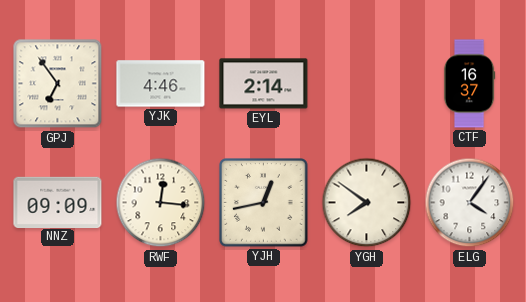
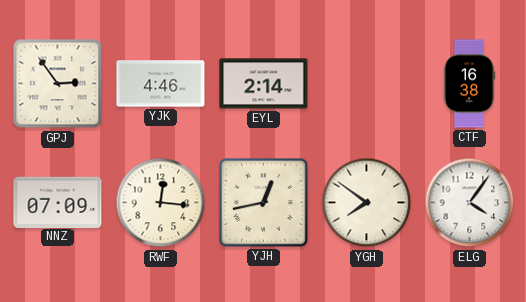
GPJ: 6:54 -> 2:54 (58, 84)
CTF: 16:37 -> 16:38 (469, 84)
NNZ: 09:09 -> 07:09 (58, 202)
